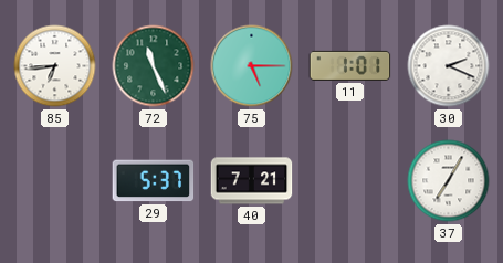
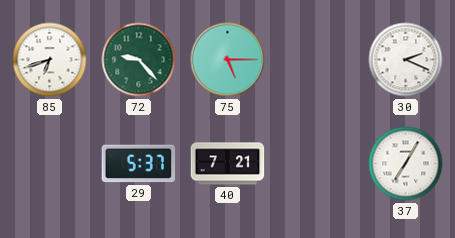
85: 6:44 -> 6:42 (50, 60)
72: 11:26 -> 9:23 (139, 60)
11: 1:01 -> none (350, 65)
